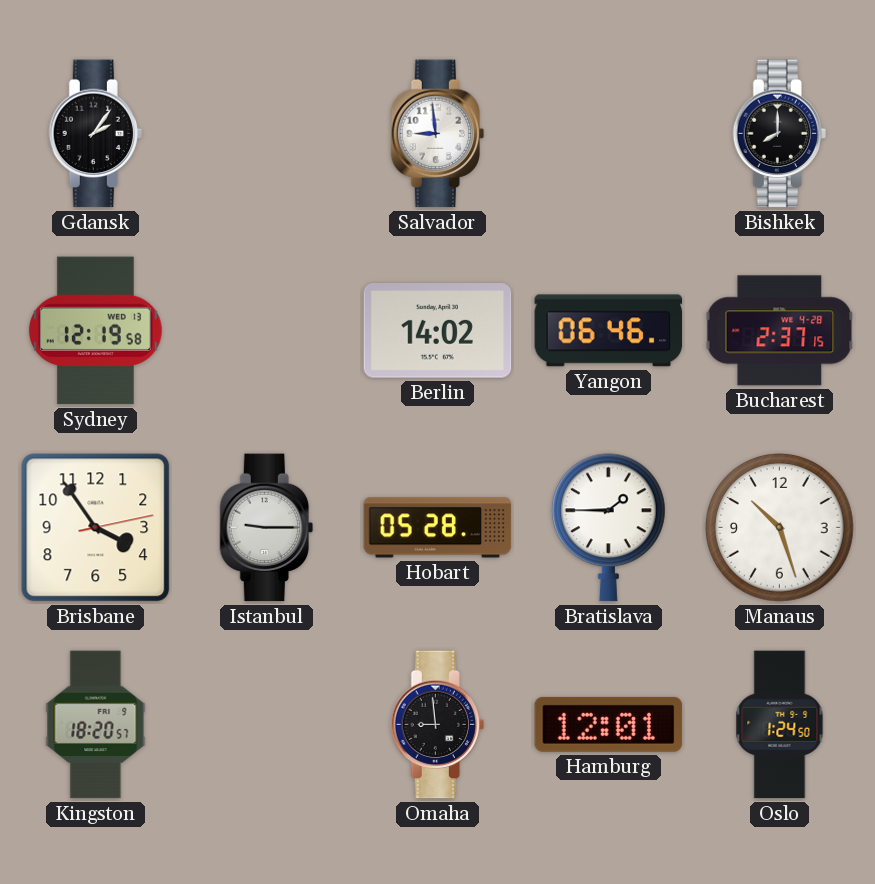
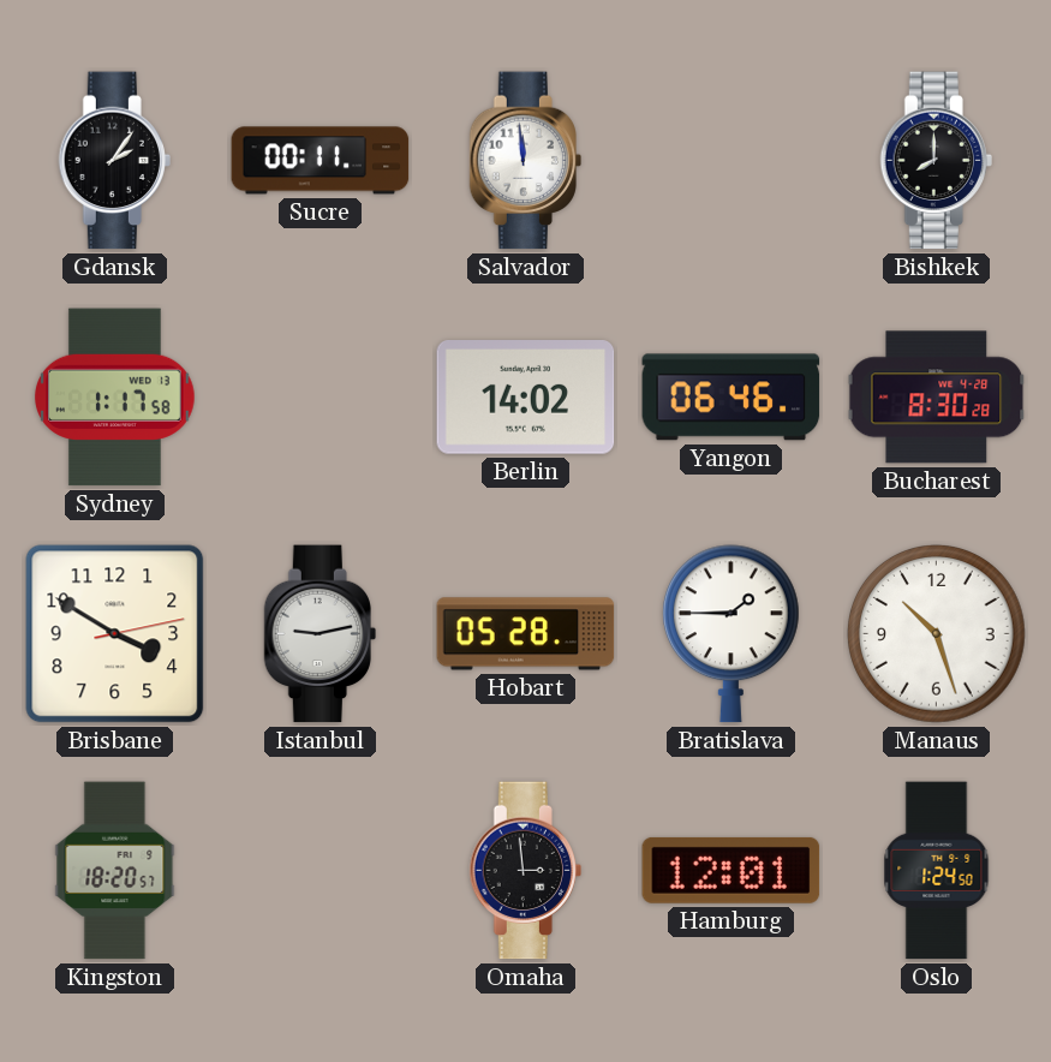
Sucre: none -> 00:11 (321, 161)
Salvador: 8:59 -> 11:59 (525, 161)
Sydney: 12:19 -> 1:17 (115, 398)
Bucharest: 2:37 -> 8:30 (937, 398)
Brisbane: 3:54 -> 3:50 (115, 634)
Istanbul: 9:15 -> 9:13 (320, 634)
Omaha: 8:59 -> 2:59 (525, 871)
